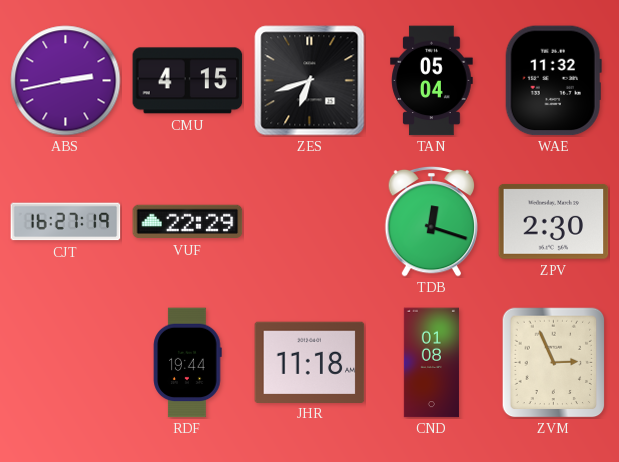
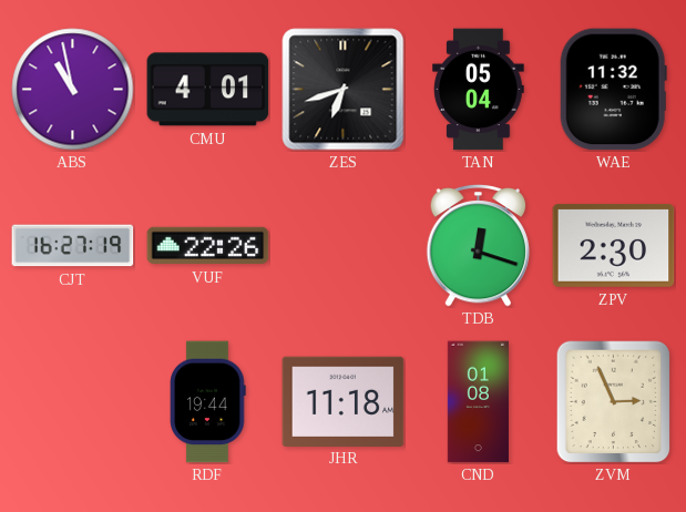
ABS: 2:43 -> 10:58 (73, 90)
CMU: 4:15 -> 4:01 (208, 90)
VUF: 22:29 -> 22:26 (208, 246)
